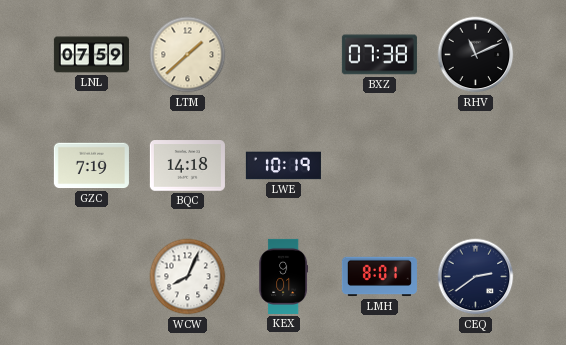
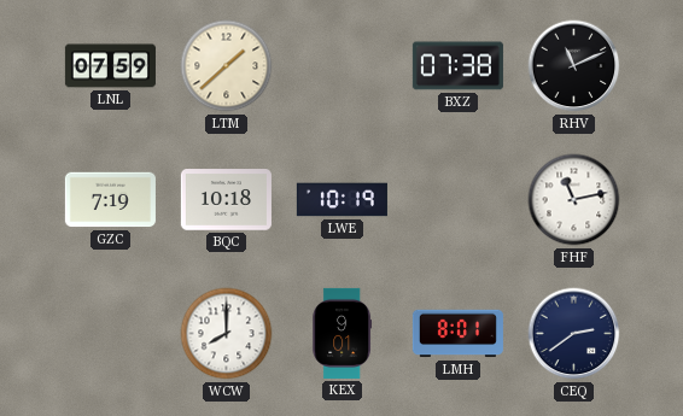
BQC: 14:18 -> 10:18 (226, 200)
FHF: none -> 11:13 (574, 200)
WCW: 8:04 -> 8:00 (227, 334)
